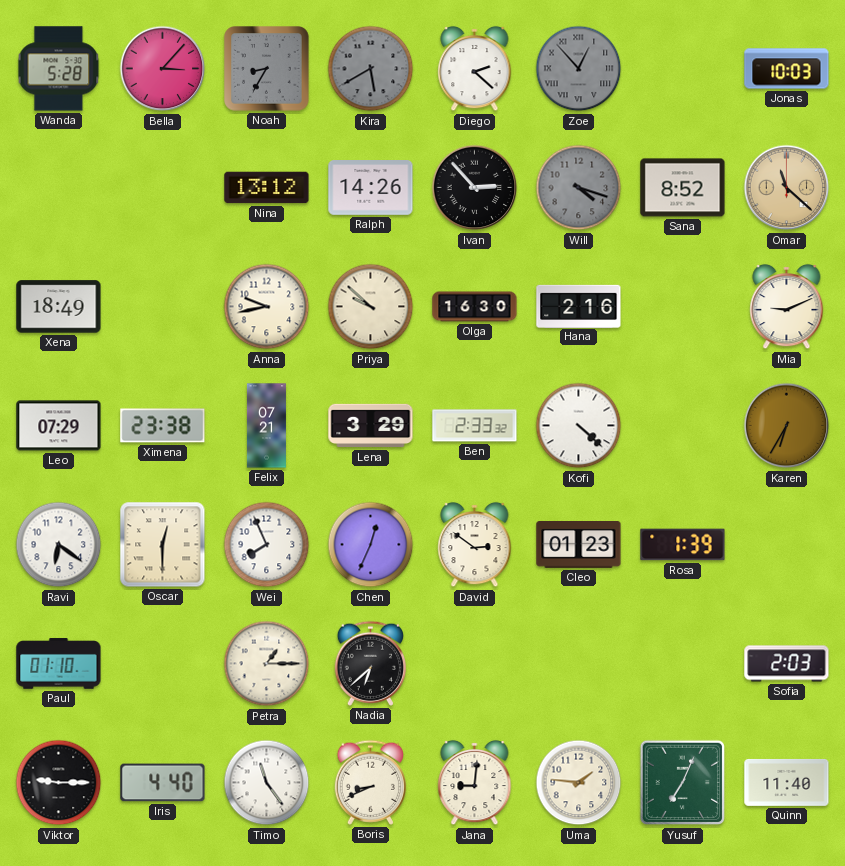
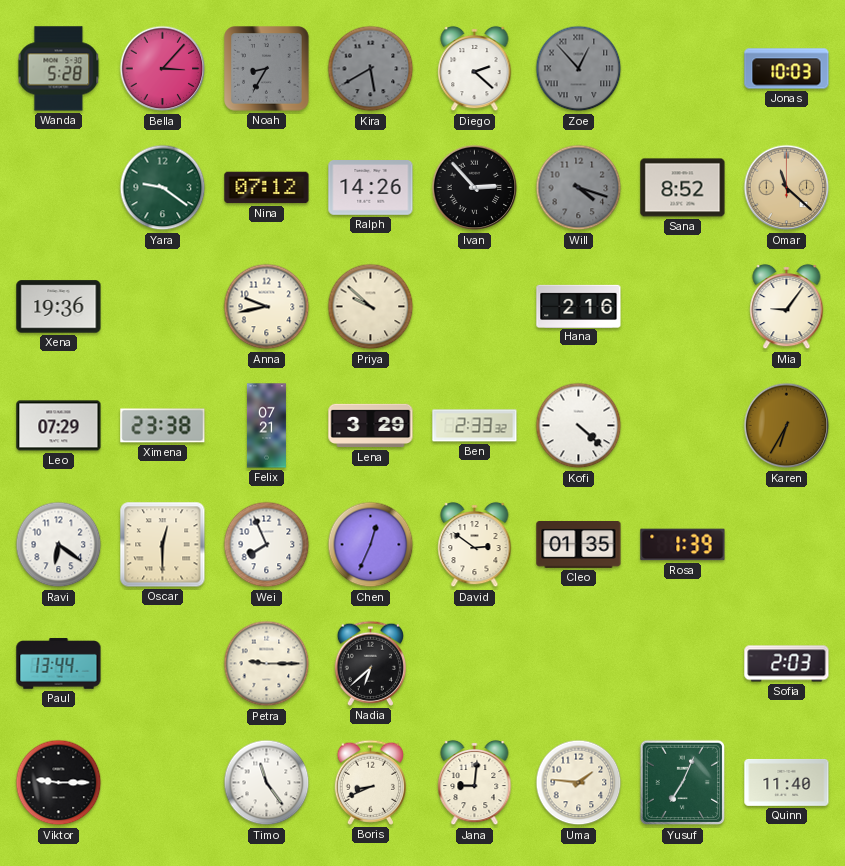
Yara: none -> 9:21 (163, 188)
Nina: 13:12 -> 07:12 (267, 188)
Xena: 18:49 -> 19:36 (59, 307)
Olga: 16:30 -> none (475, 307)
Mia: 9:11 -> 9:06 (787, 307)
Cleo: 01:23 -> 01:35 (579, 545)
Paul: 01:10 -> 13:44 (59, 664)
Petra: 1:15 -> 9:15 (267, 664)
Iris: 4:40 -> none (163, 783)
